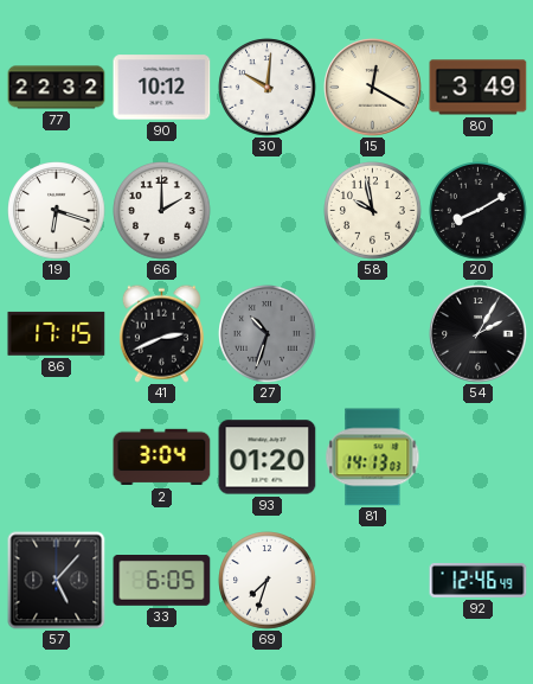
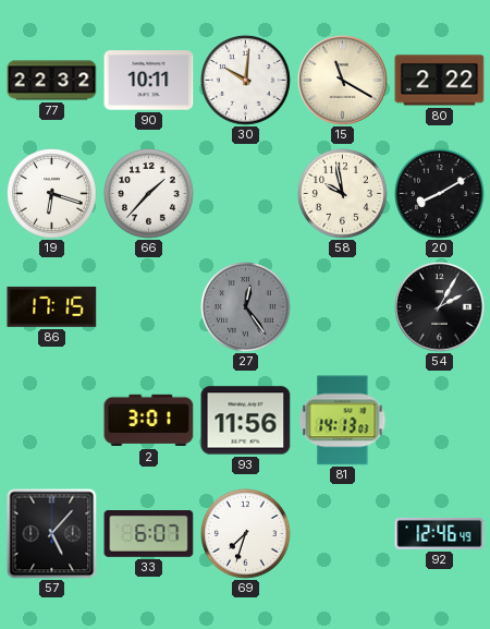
90: 10:12 -> 10:11 (149, 81)
15: 12:20 -> 11:20 (343, 81)
80: 3:49 -> 2:22 (440, 81)
66: 2:00 -> 1:37 (149, 194)
41: 2:41 -> none (161, 333)
27: 10:33 -> 12:24 (246, 307)
2: 3:04 -> 3:01 (149, 421)
93: 01:20 -> 11:56 (246, 421)
33: 6:05 -> 6:07 (149, 534)
